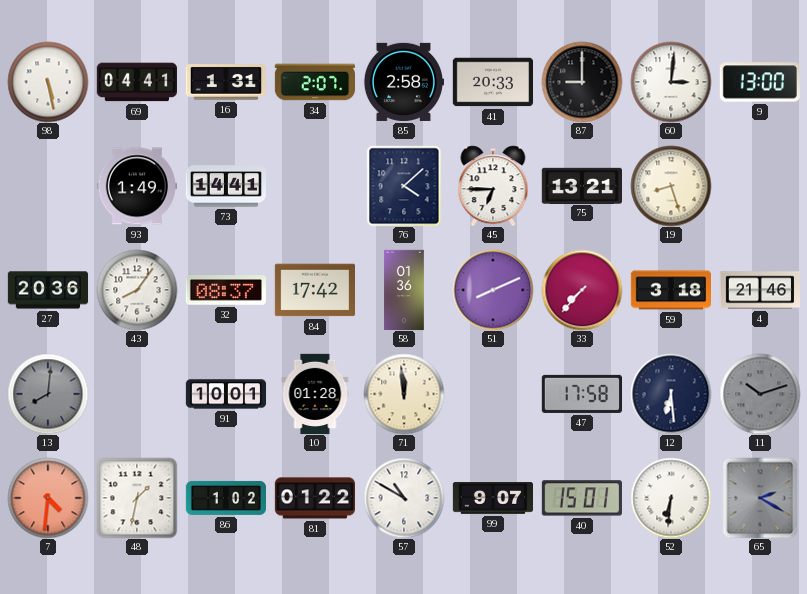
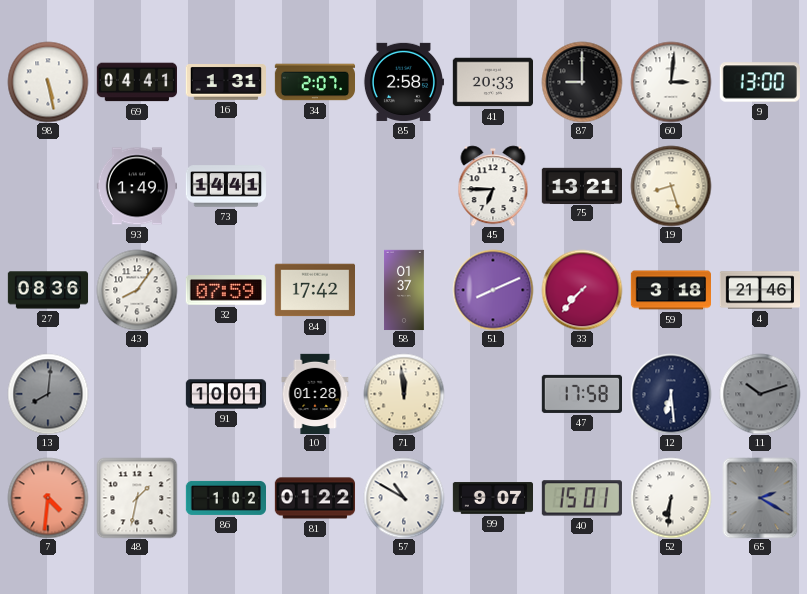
76: 4:08 -> none (404, 186)
27: 20:36 -> 08:36 (48, 290)
32: 08:37 -> 07:59 (226, 290)
58: 01:36 -> 01:37 (404, 290)
